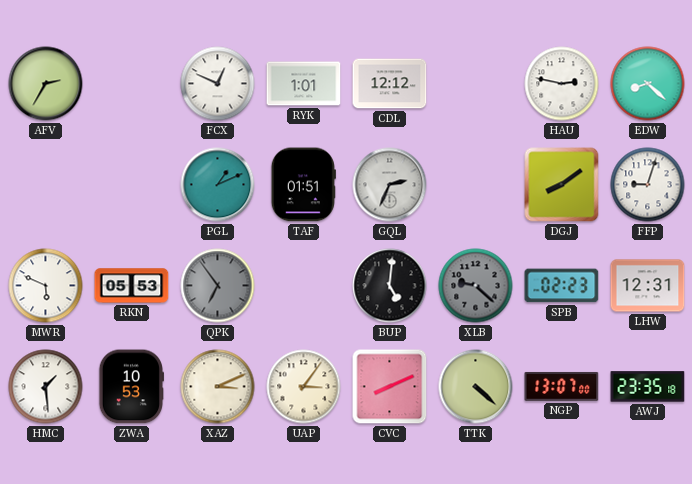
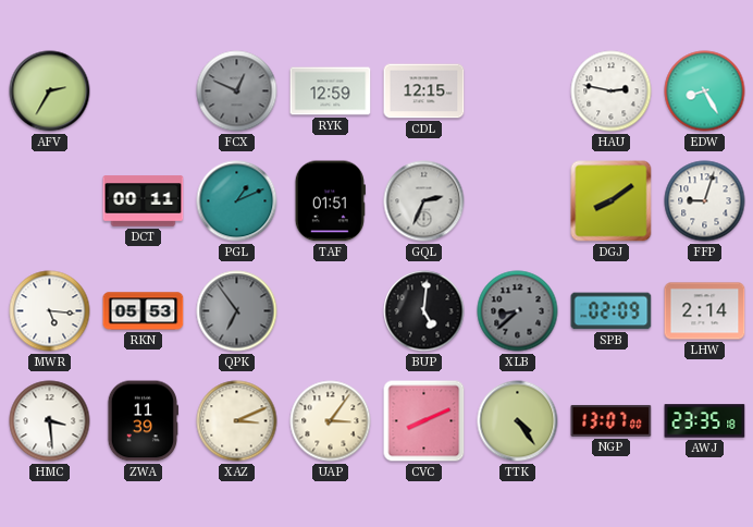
FCX dial: white -> grey (237, 91)
RYK: 1:01 -> 12:59 (331, 91)
CDL: 12:12 -> 12:15 (424, 91)
EDW: 8:22 -> 8:25 (705, 91)
DCT: none -> 00:11 (144, 201)
MWR: 5:49 -> 5:16 (50, 311)
XLB: 9:22 -> 8:38 (518, 311)
SPB: 02:23 -> 02:09 (612, 311)
LHW: 12:31 -> 2:14 (705, 311)
HMC: 1:29 -> 3:29 (50, 421)
ZWA: 10:53 -> 11:39 (143, 421)
TTK: 4:22 -> 4:24 (518, 421)
